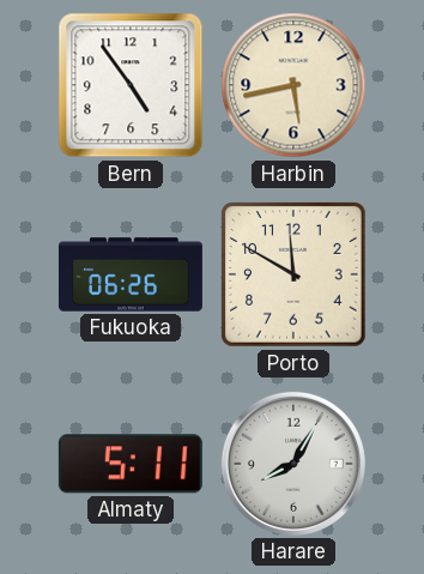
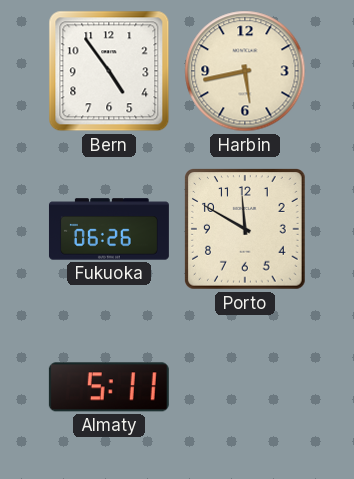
Harare: 8:05 -> none (293, 464)
